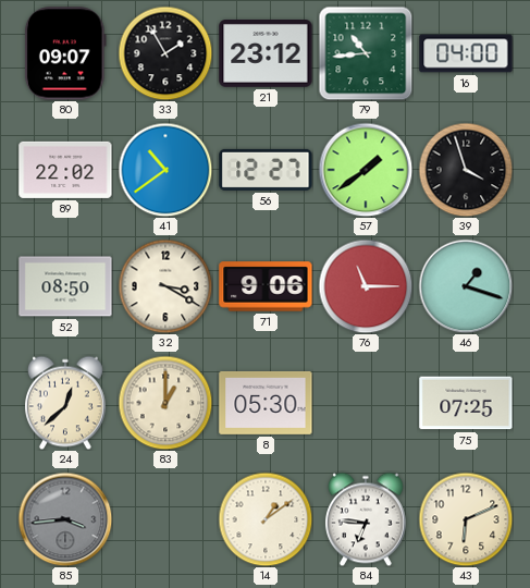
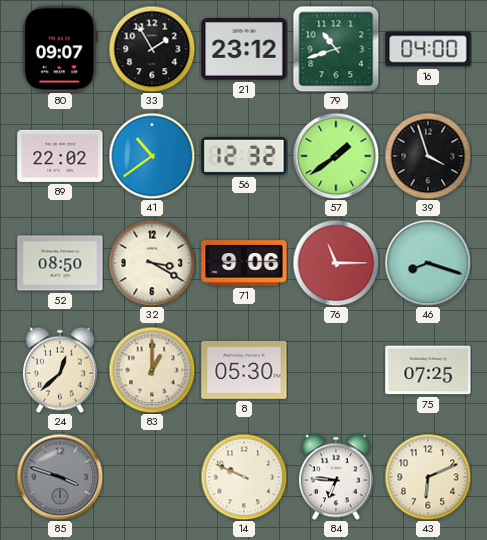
79: 10:44 -> 10:42 (336, 49)
56: 12:27 -> 12:32 (244, 156)
46: 1:18 -> 8:18 (428, 263)
85: 3:44 -> 3:48 (60, 477)
14: 1:09 -> 9:49 (244, 477)
